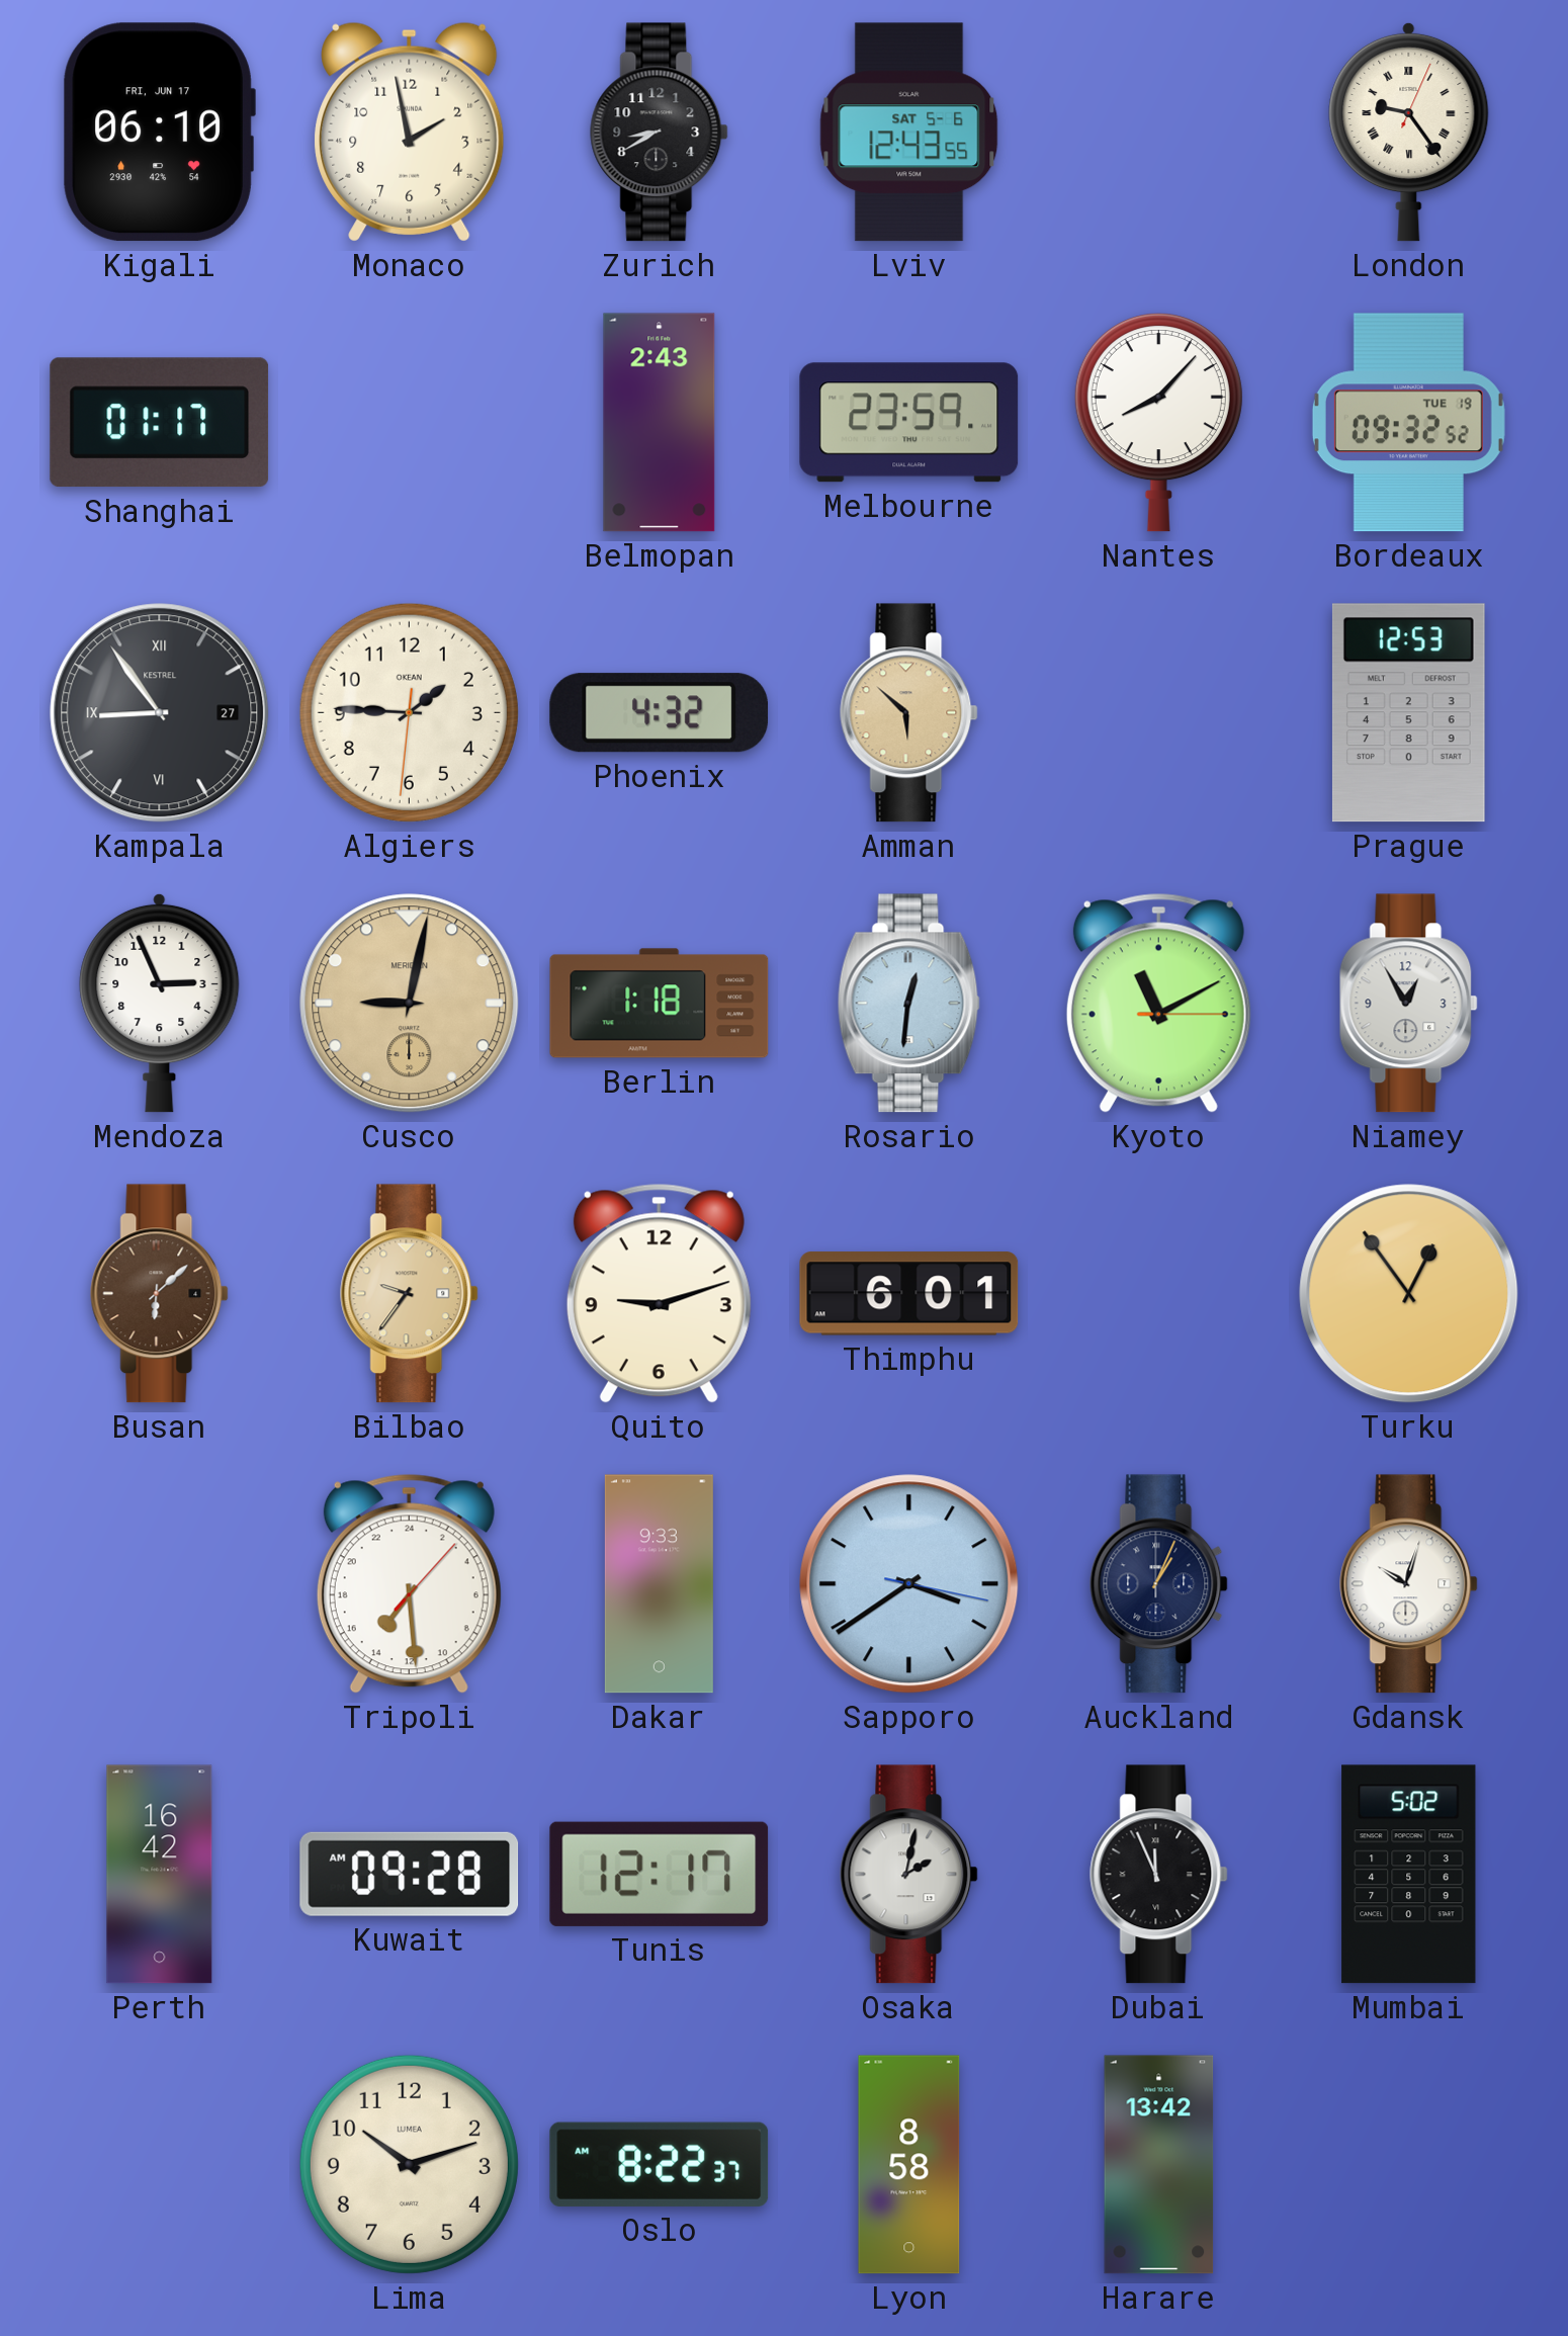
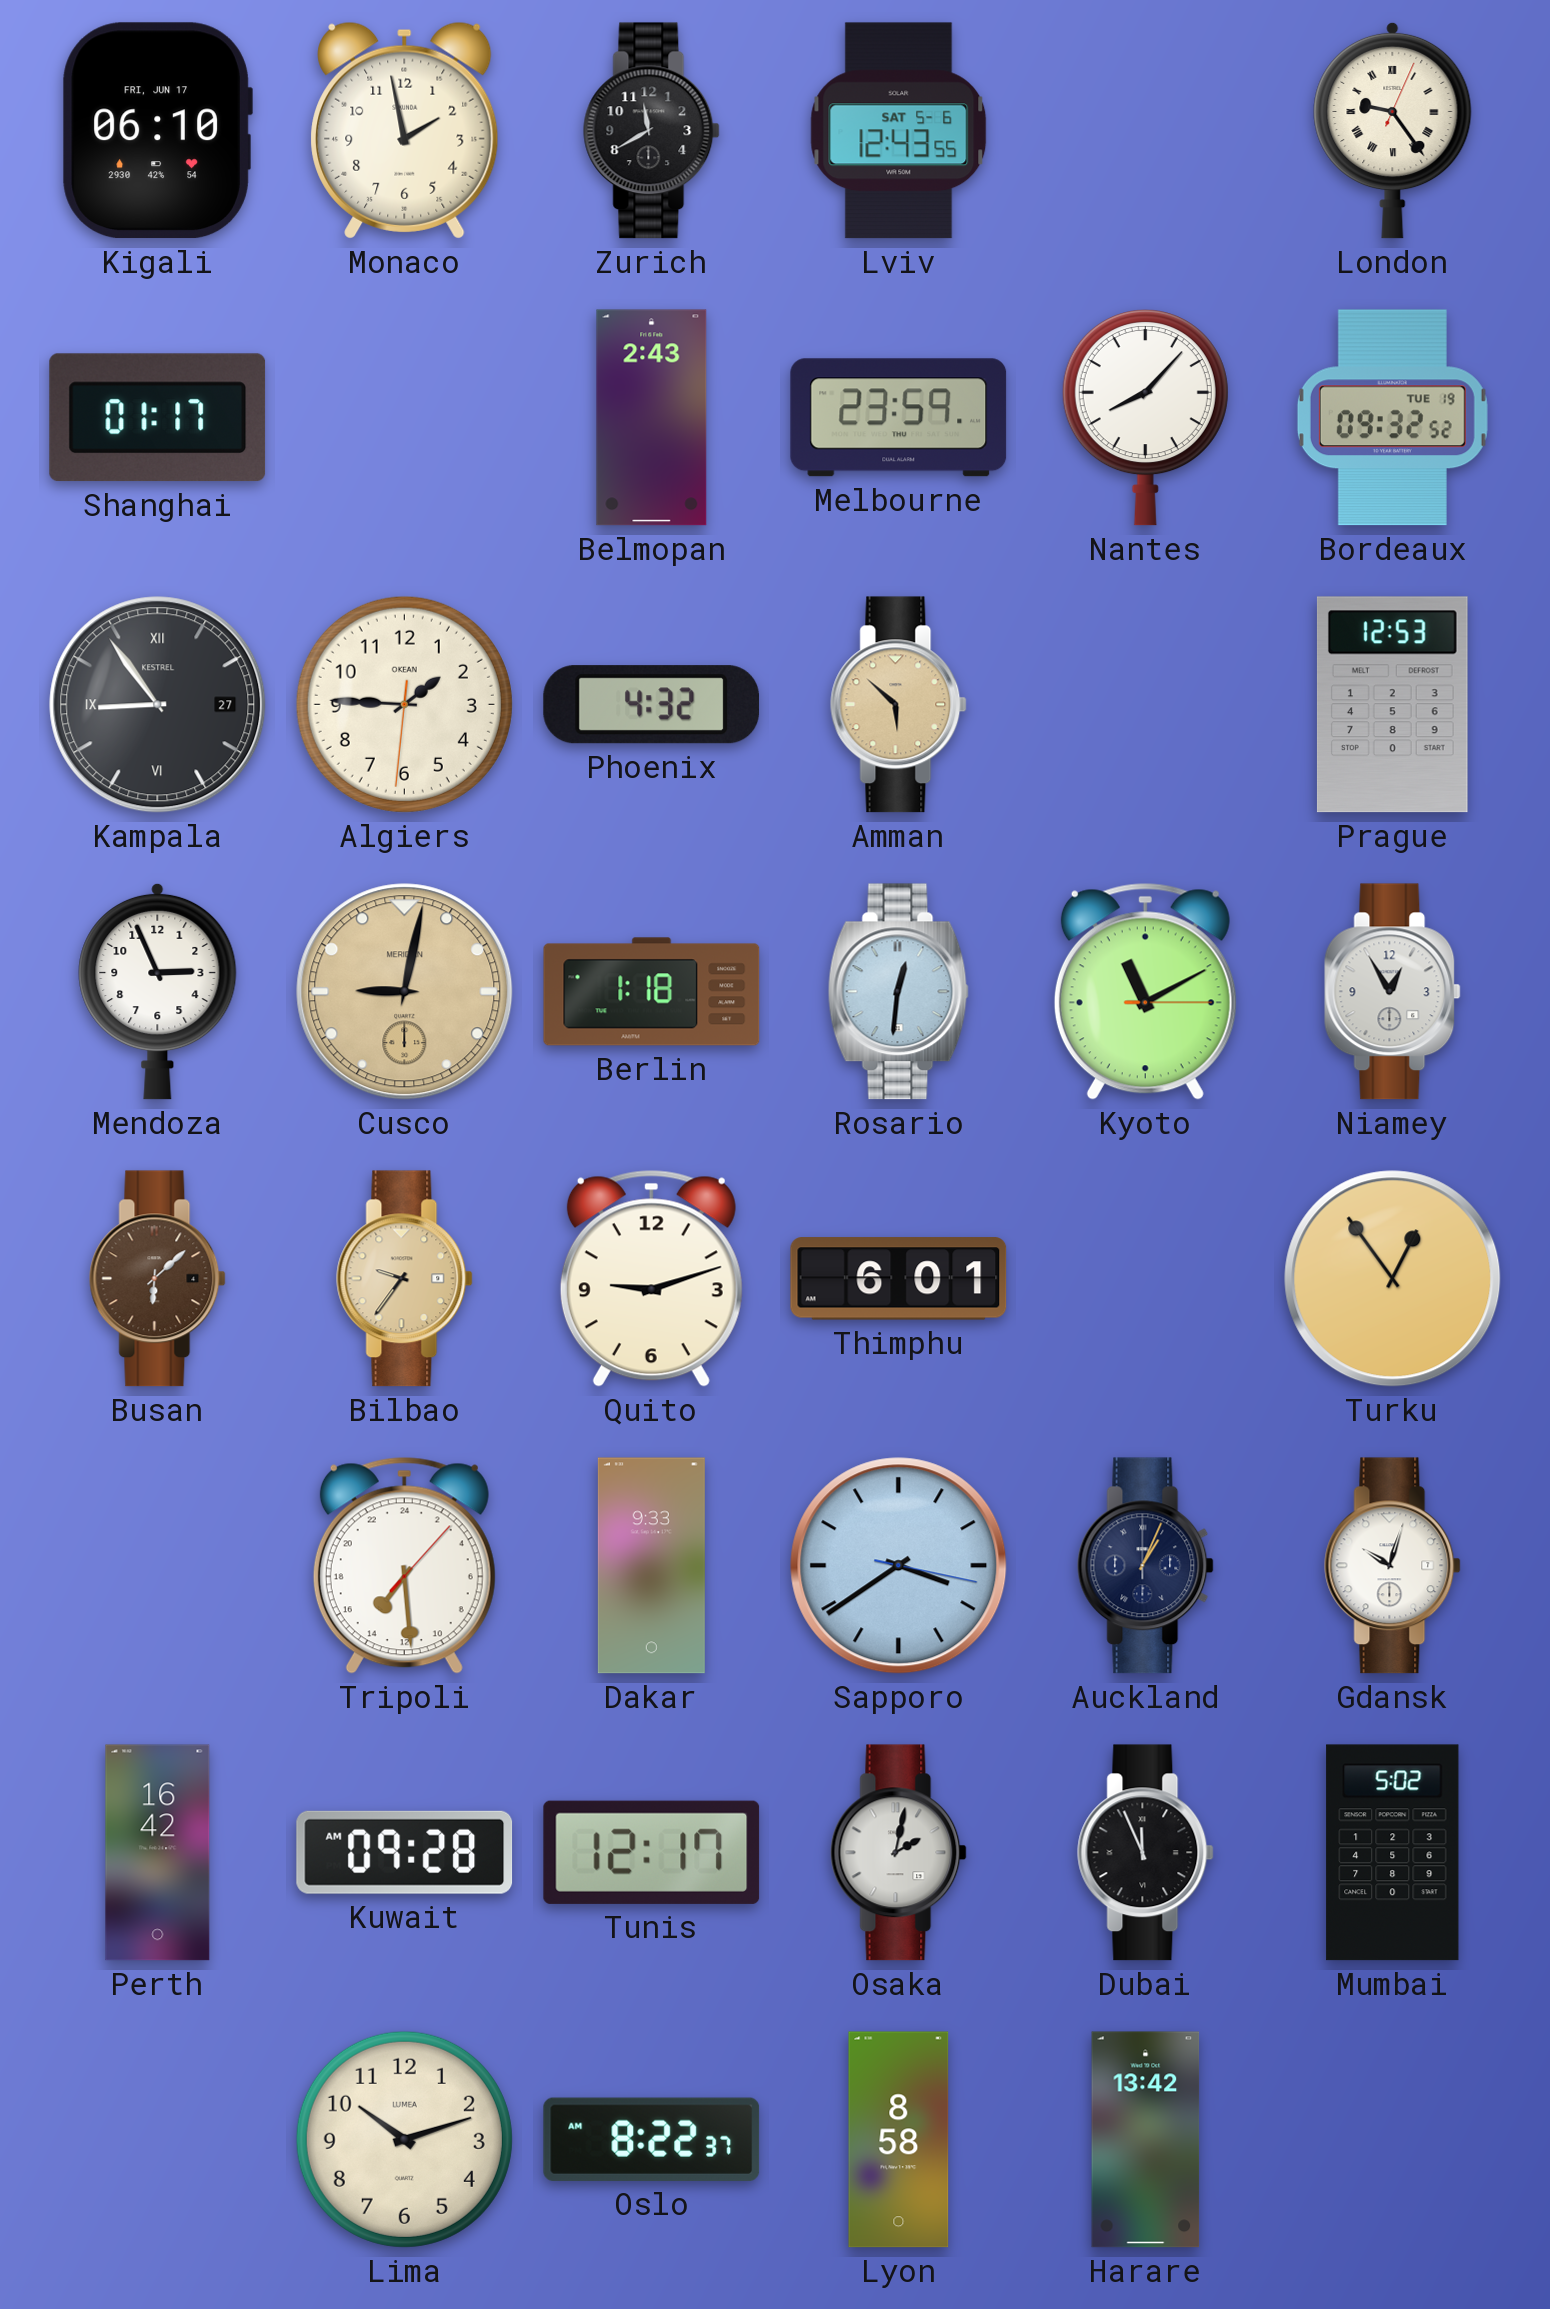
Zurich: 8:40 -> 11:40 (652, 131)
